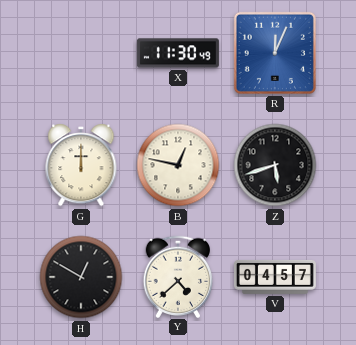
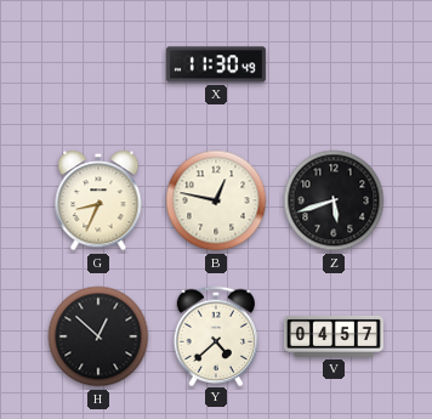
R: 12:04 -> none (275, 53)
G: 12:00 -> 8:34 (98, 200)
H: 12:50 -> 12:52 (98, 336)
